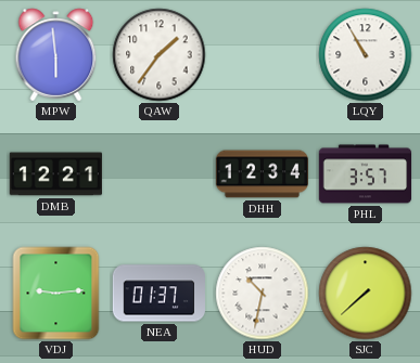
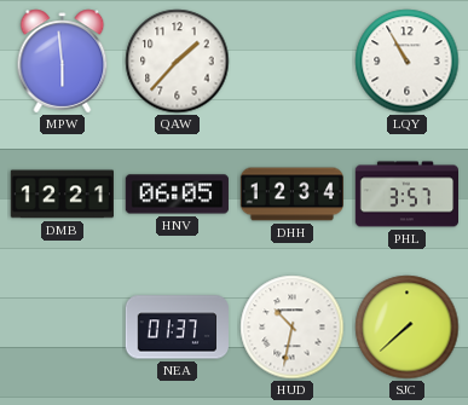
QAW: 1:36 -> 1:37 (178, 62)
HNV: none -> 06:05 (177, 195)
VDJ: 9:14 -> none (56, 294)
